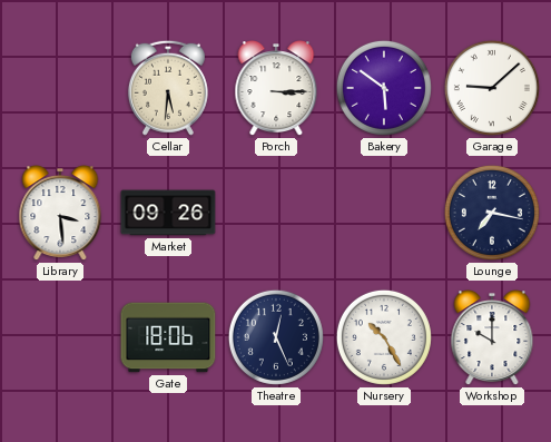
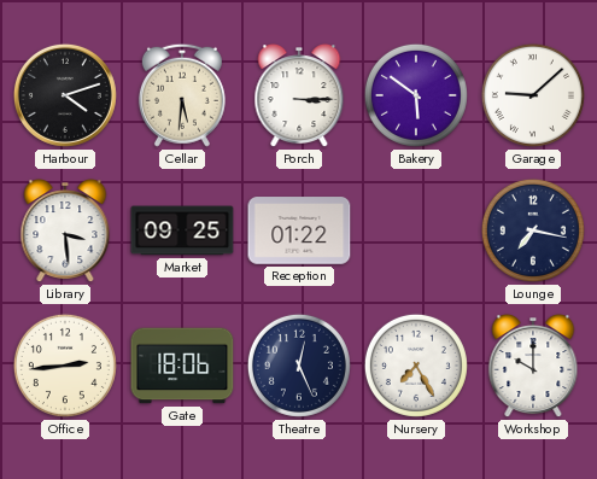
Harbour: none -> 4:12 (65, 95)
Market: 09:26 -> 09:25 (182, 230)
Reception: none -> 01:22 (299, 230)
Office: none -> 2:44 (65, 366)
Nursery: 10:25 -> 7:25 (416, 366)
